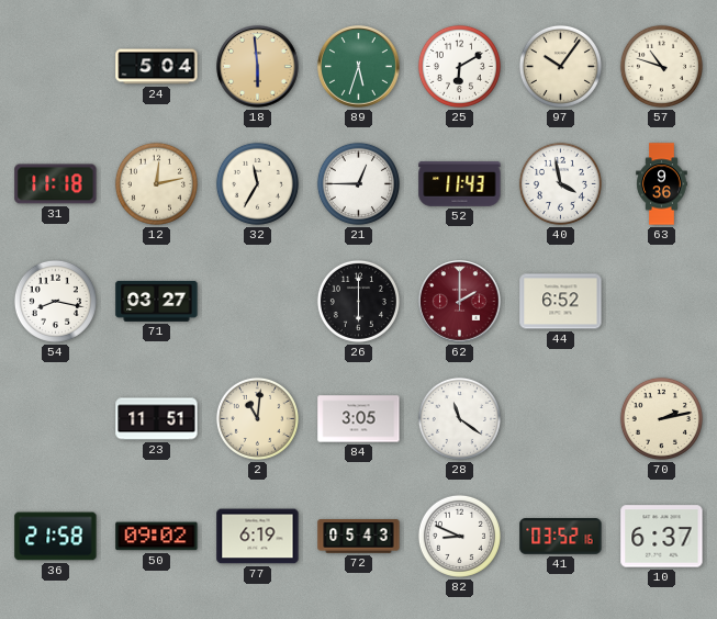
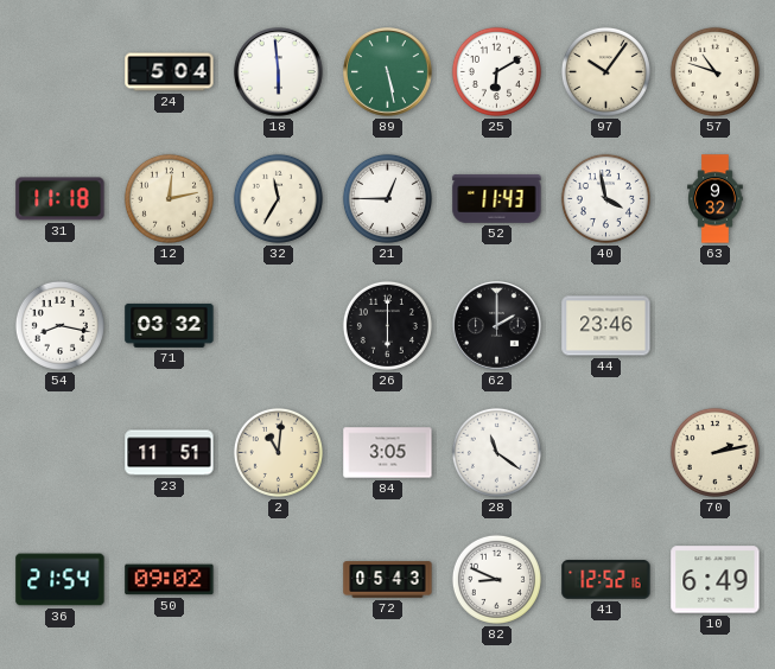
18 dial: champagne -> white (279, 72)
89: 5:33 -> 5:28 (388, 72)
63: 9:36 -> 9:32 (716, 199)
71: 03:27 -> 03:32 (170, 325)
62 dial: burgundy -> black (497, 326)
44: 6:52 -> 23:46 (606, 326)
36: 21:58 -> 21:54 (61, 580)
77: 6:19 -> none (258, 537)
41: 03:52 -> 12:52 (606, 580)
10: 6:37 -> 6:49 (716, 580)
